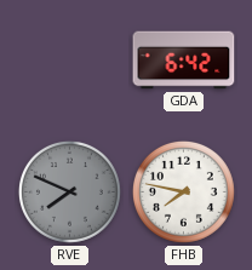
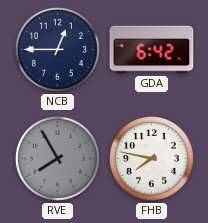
NCB: none -> 12:45 (57, 49)
RVE: 7:49 -> 7:55 (57, 158)
